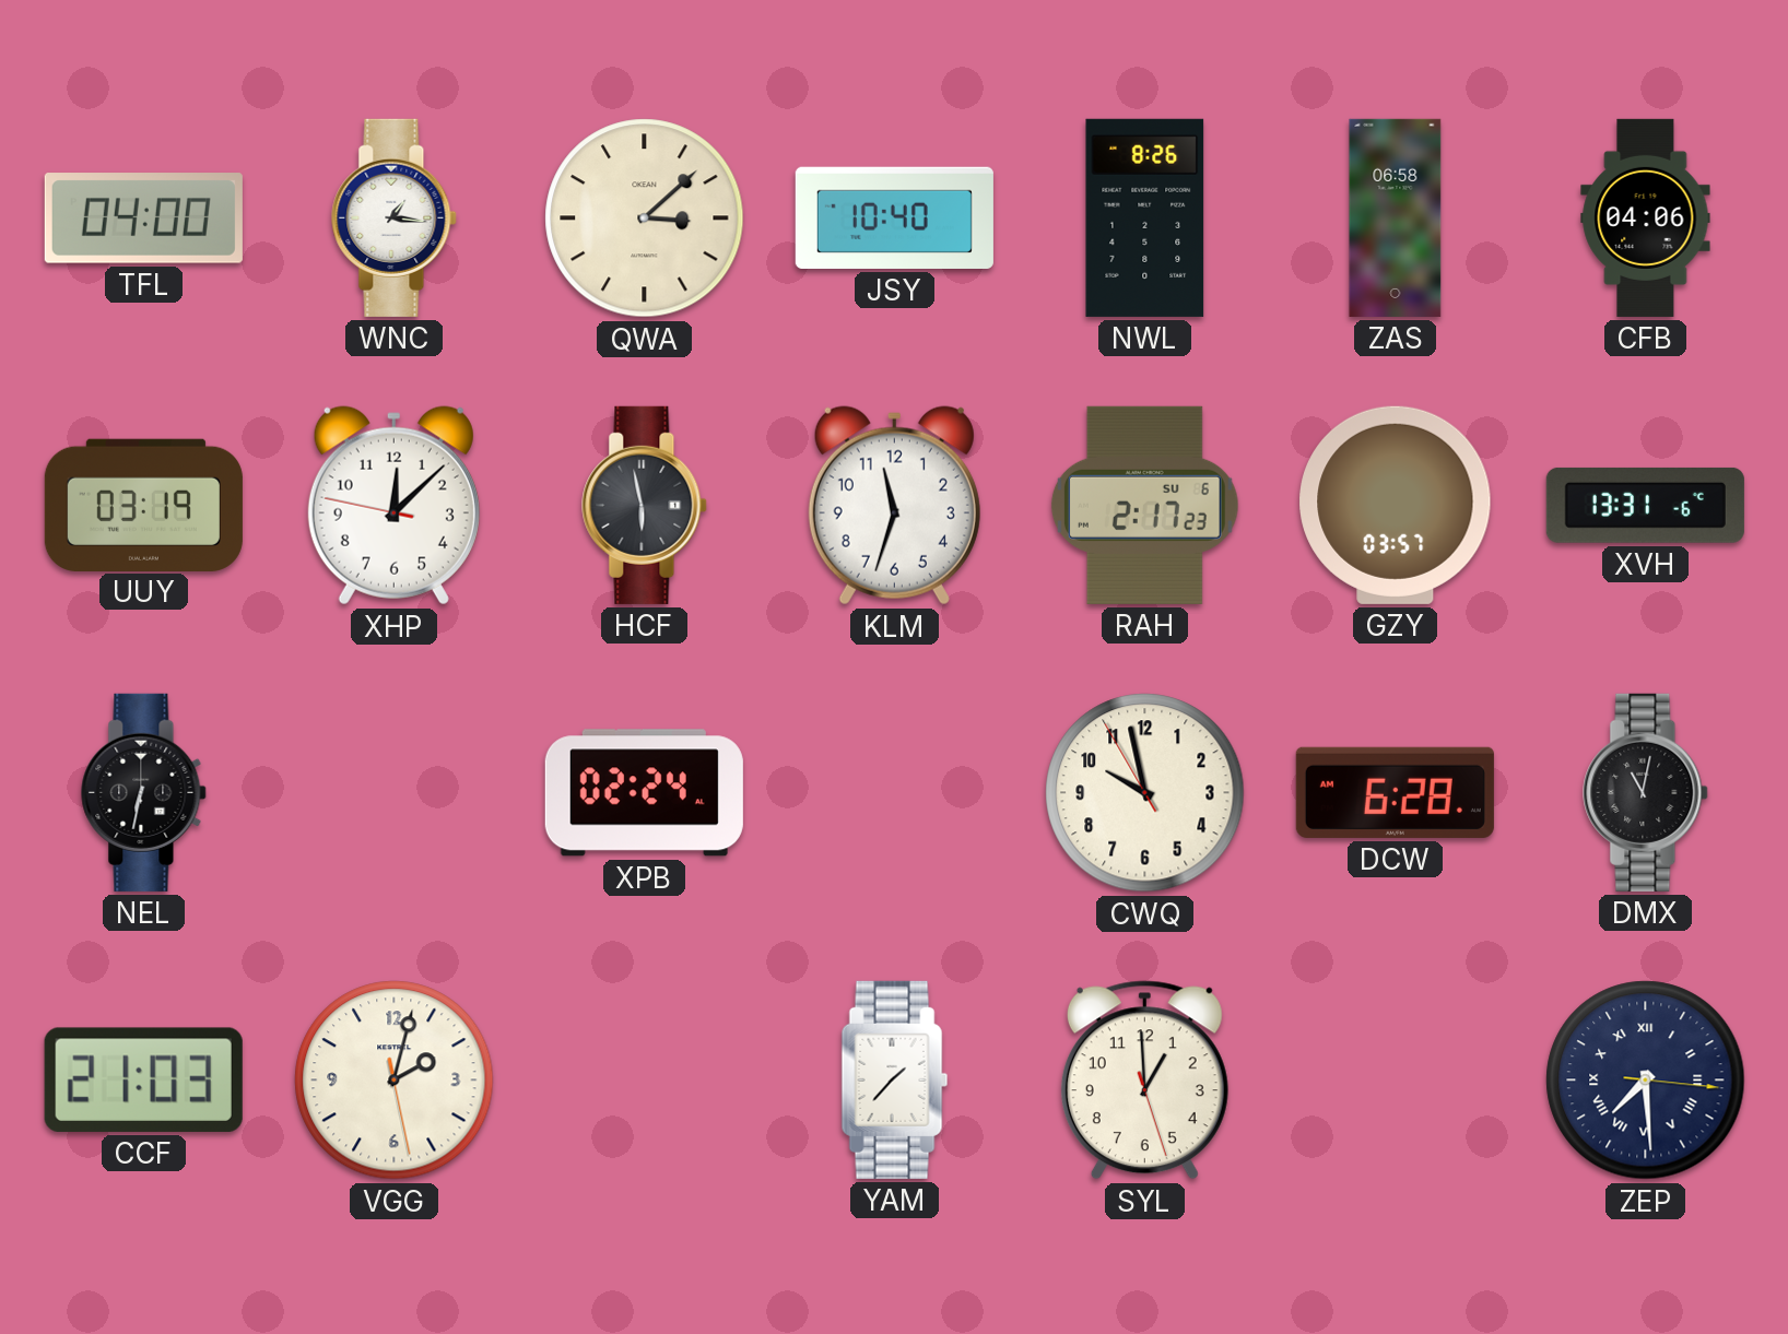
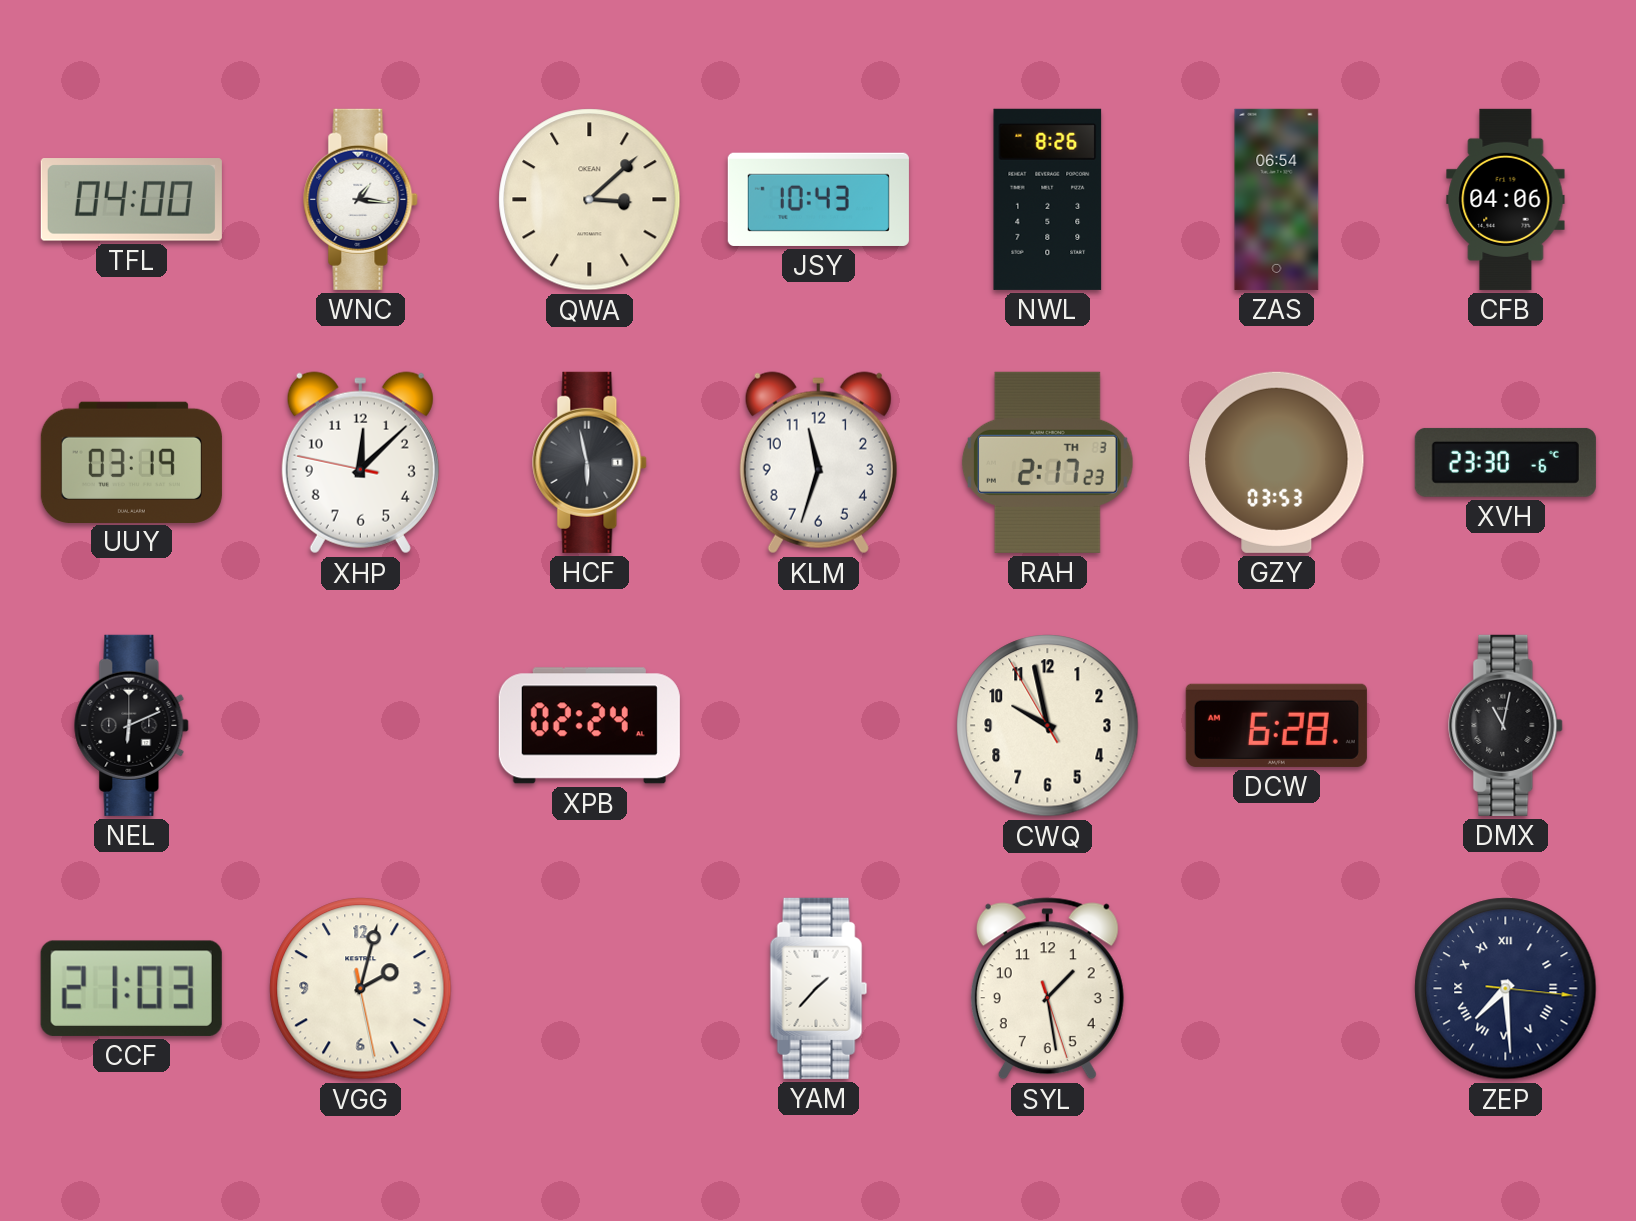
JSY: 10:40 -> 10:43 (818, 199)
ZAS: 06:58 -> 06:54 (1277, 199)
RAH date: SU 6 -> TH 3 (1047, 462)
GZY: 03:57 -> 03:53 (1277, 462)
XVH: 13:31 -> 23:30 (1505, 462)
NEL: 6:32 -> 6:11 (132, 725)
SYL: 12:59 -> 1:28 (1047, 989)
